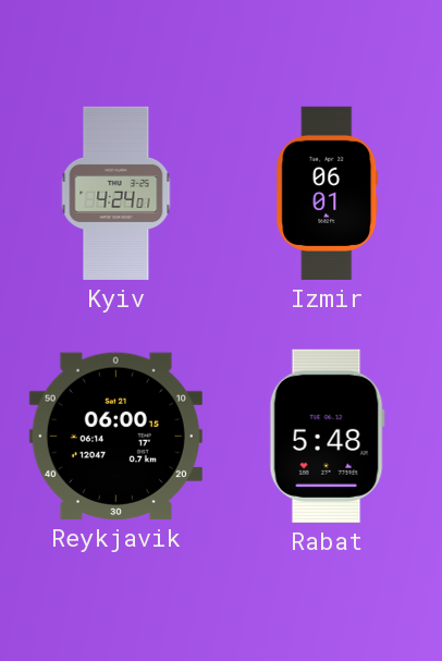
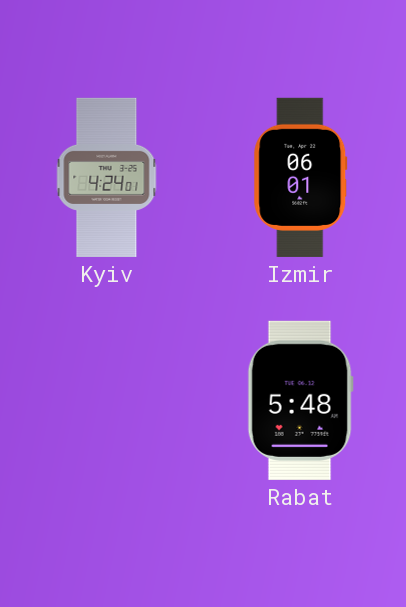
Reykjavik: 06:00 -> none (115, 436)
